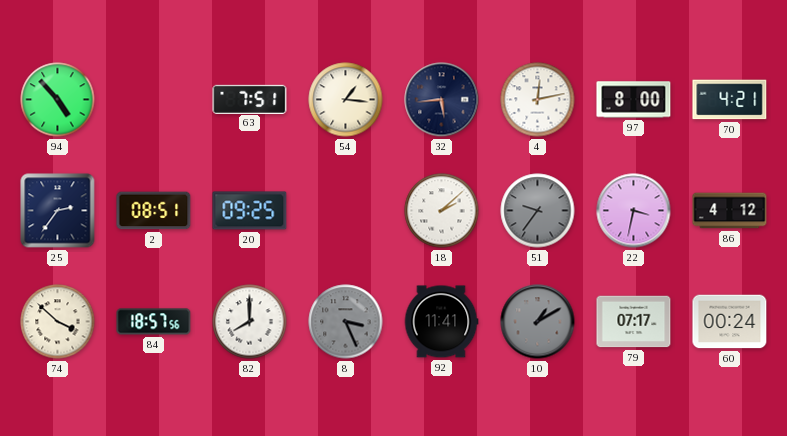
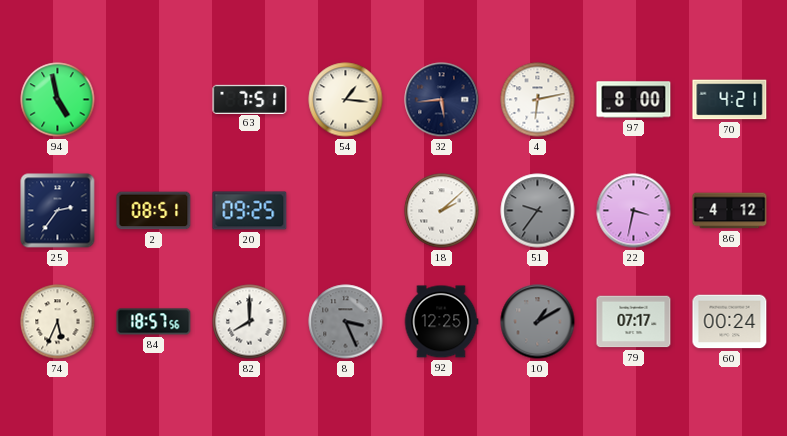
94: 4:53 -> 4:58 (58, 100)
4: 12:13 -> 6:13 (538, 100)
74: 3:52 -> 5:34 (58, 322)
92: 11:41 -> 12:25 (441, 322)
